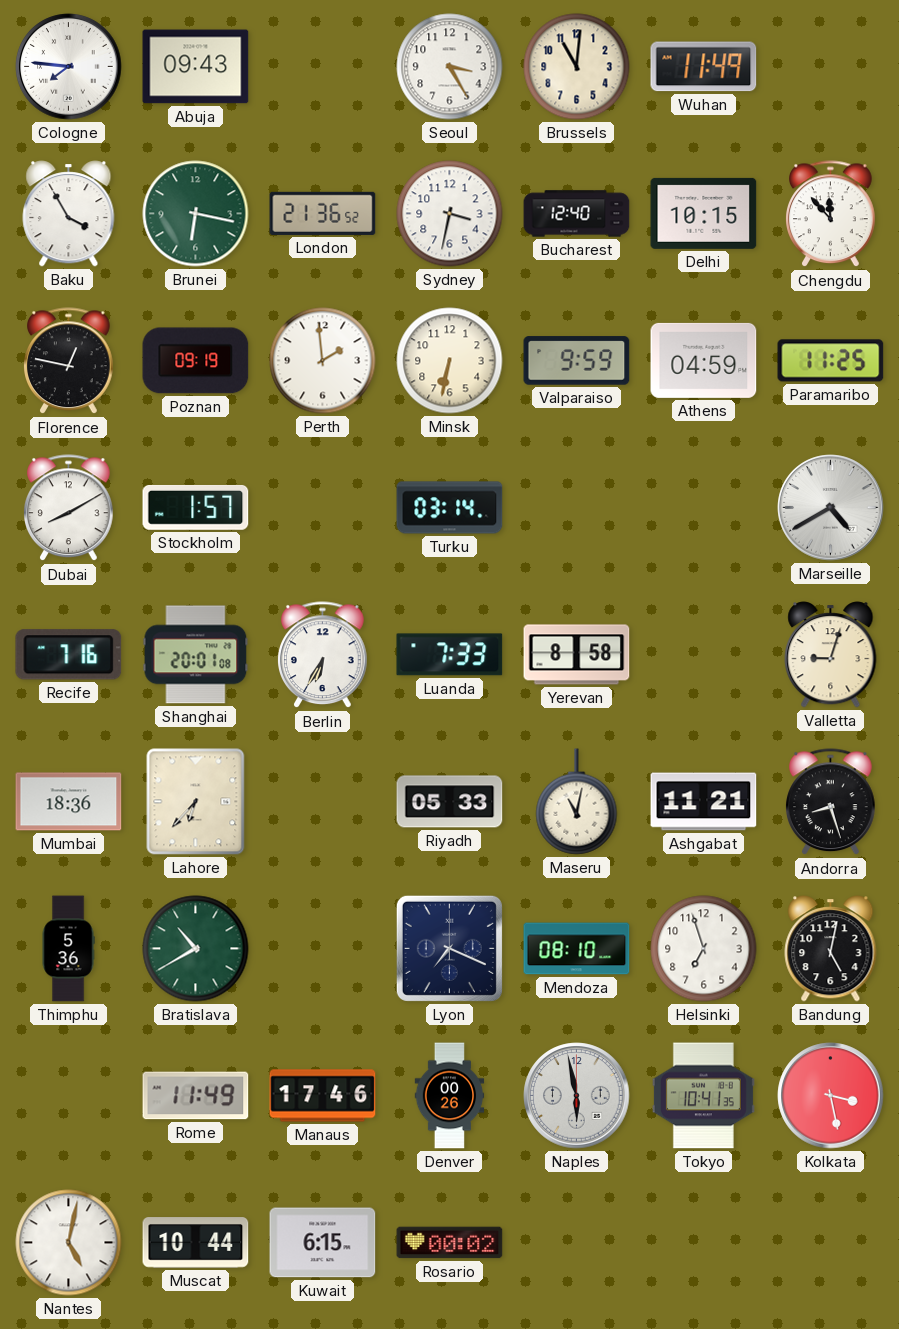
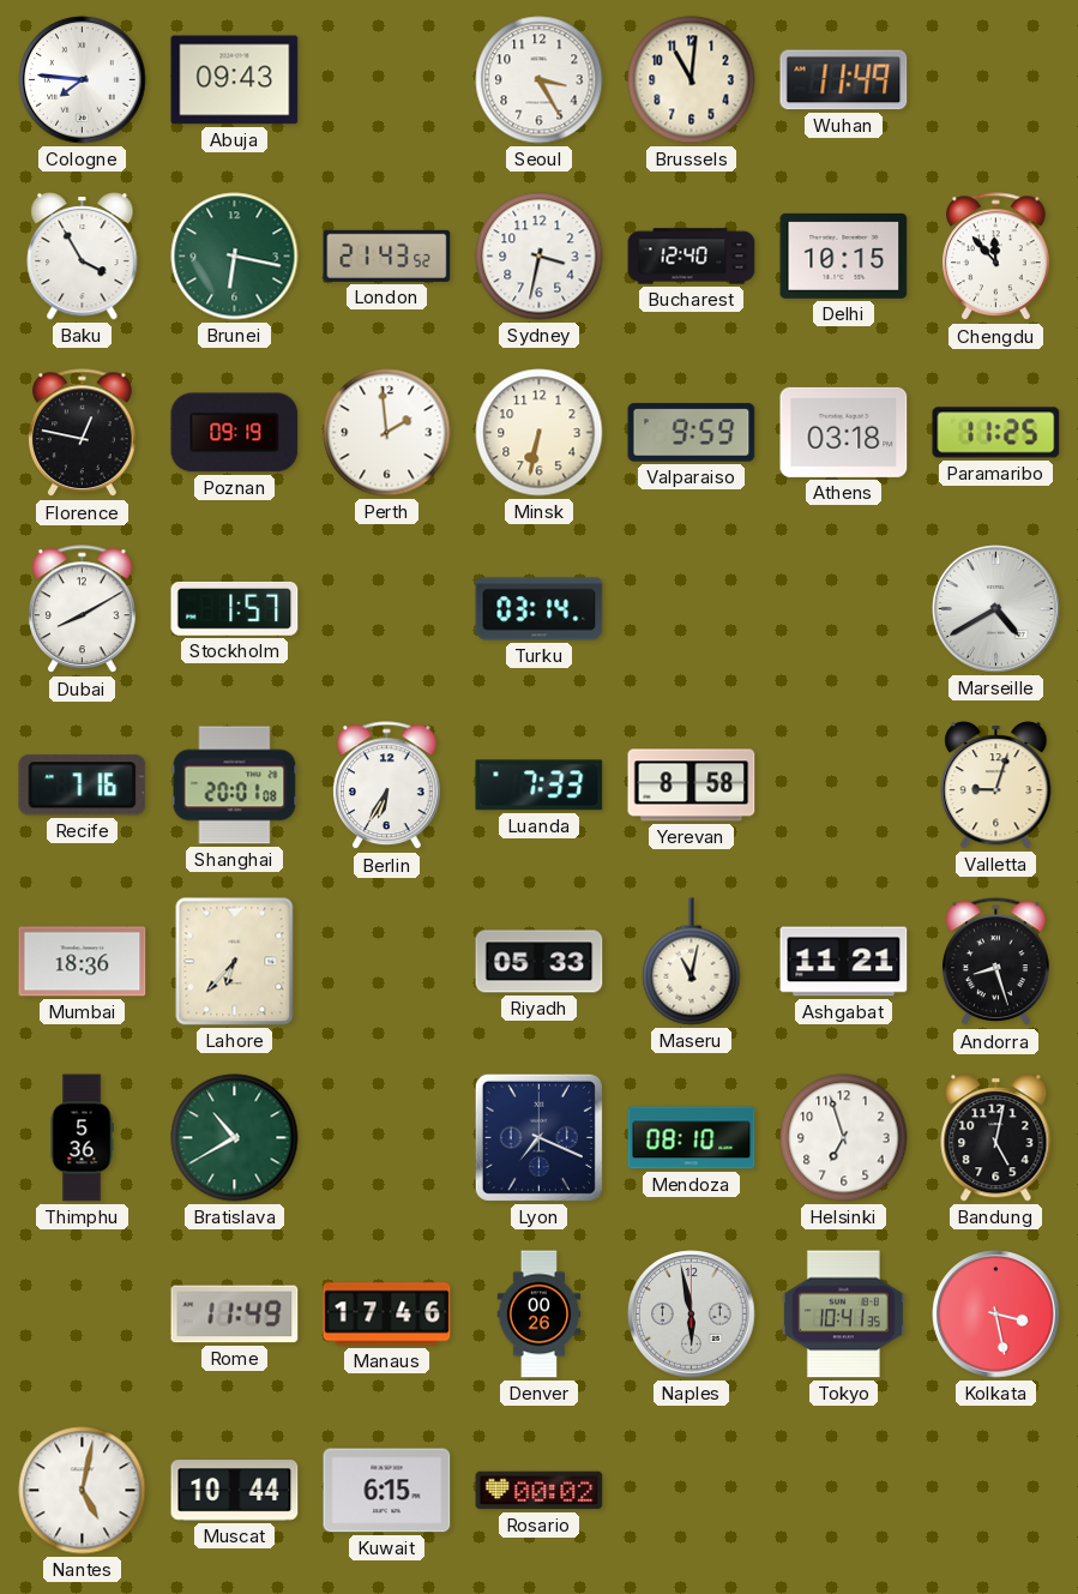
London: 21:36 -> 21:43 (387, 255)
Athens: 04:59 -> 03:18 (844, 432)
